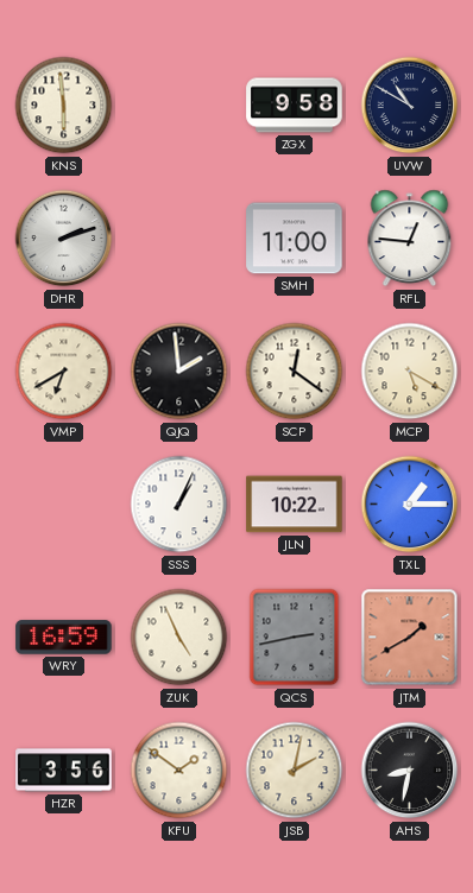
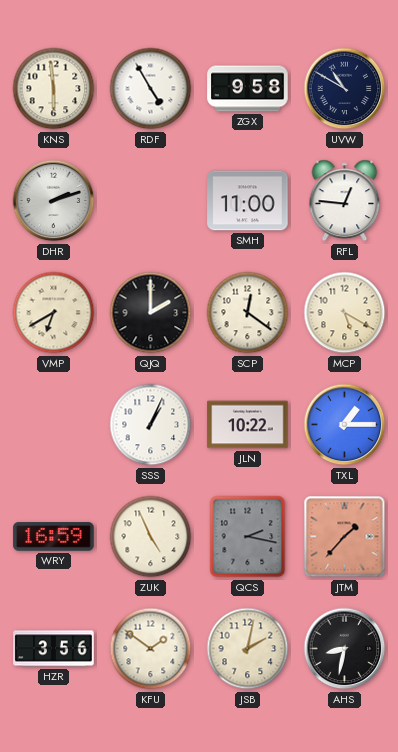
RDF: none -> 4:55 (151, 89)
QJQ: 1:59 -> 2:00 (151, 313)
QCS: 2:43 -> 2:17 (248, 537)
JTM: 1:40 -> 1:37 (345, 537)
